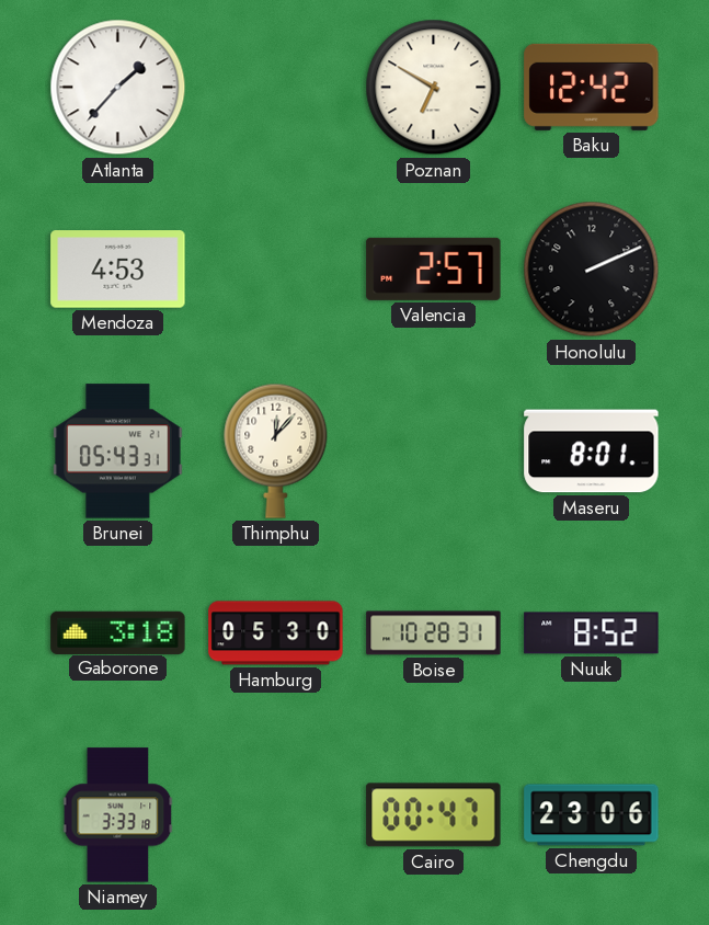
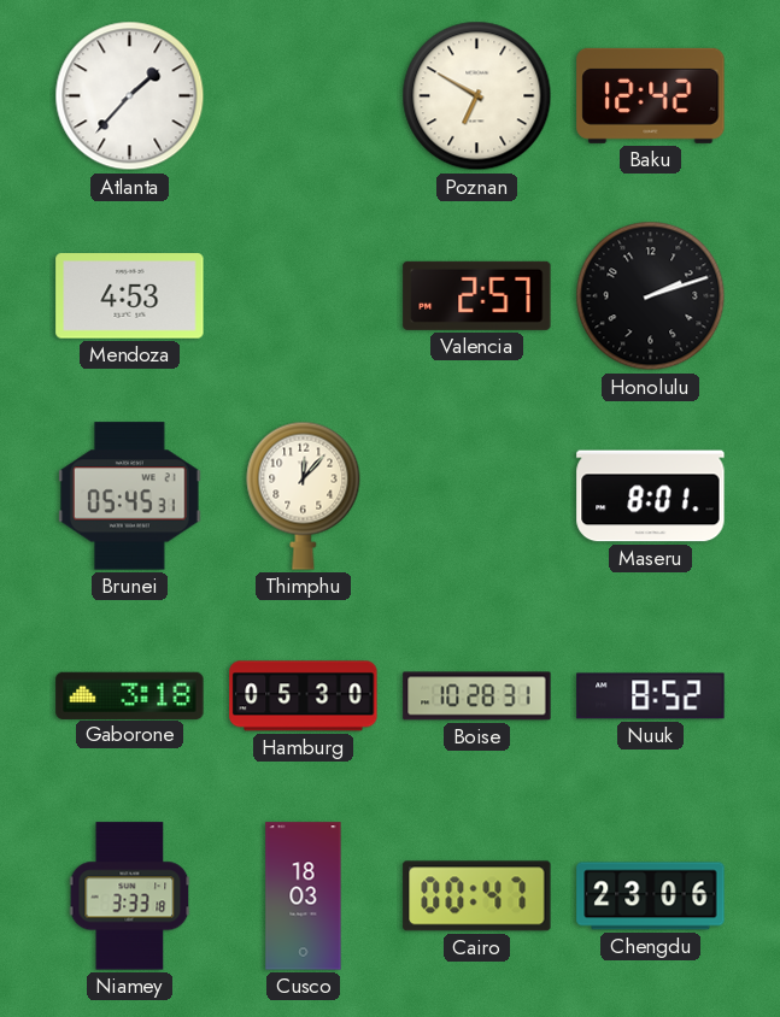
Honolulu: 2:11 -> 2:12 (651, 296)
Brunei: 05:43 -> 05:45 (130, 496)
Cusco: none -> 18:03 (304, 897)
